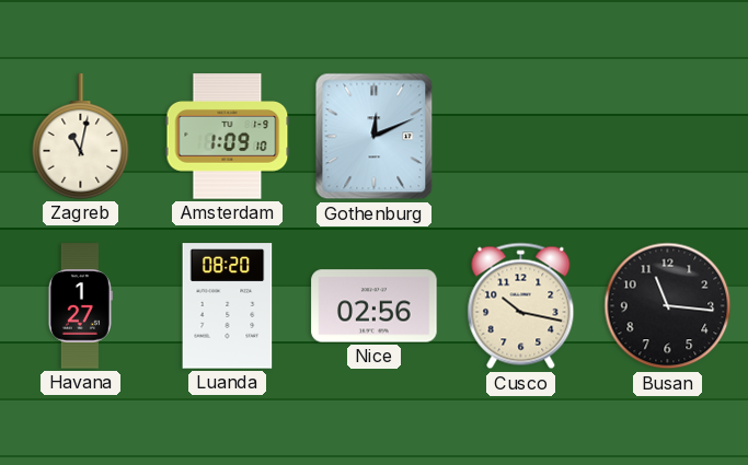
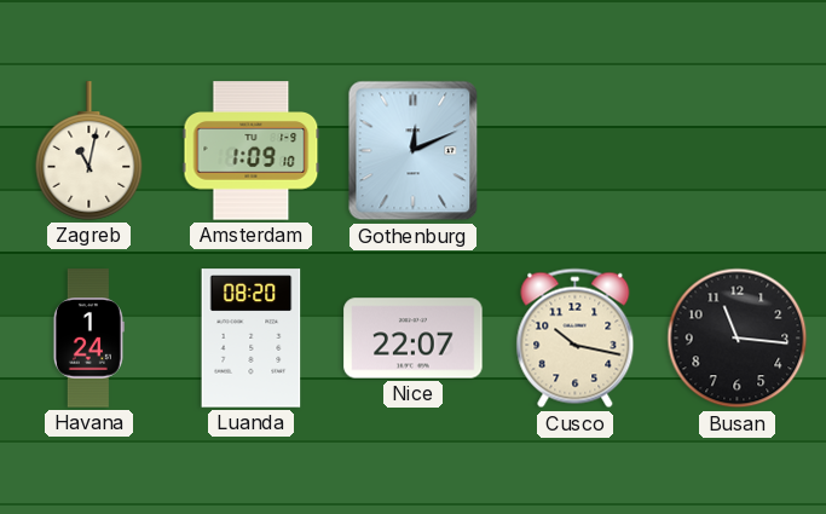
Havana: 1:27 -> 1:24 (88, 339)
Nice: 02:56 -> 22:07 (414, 339)
